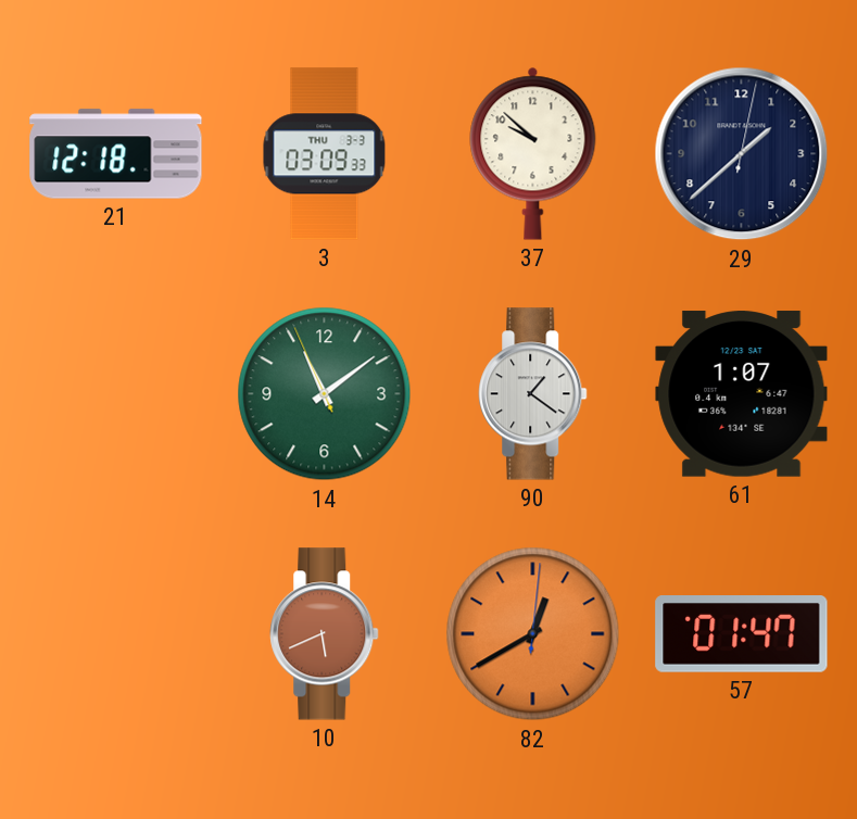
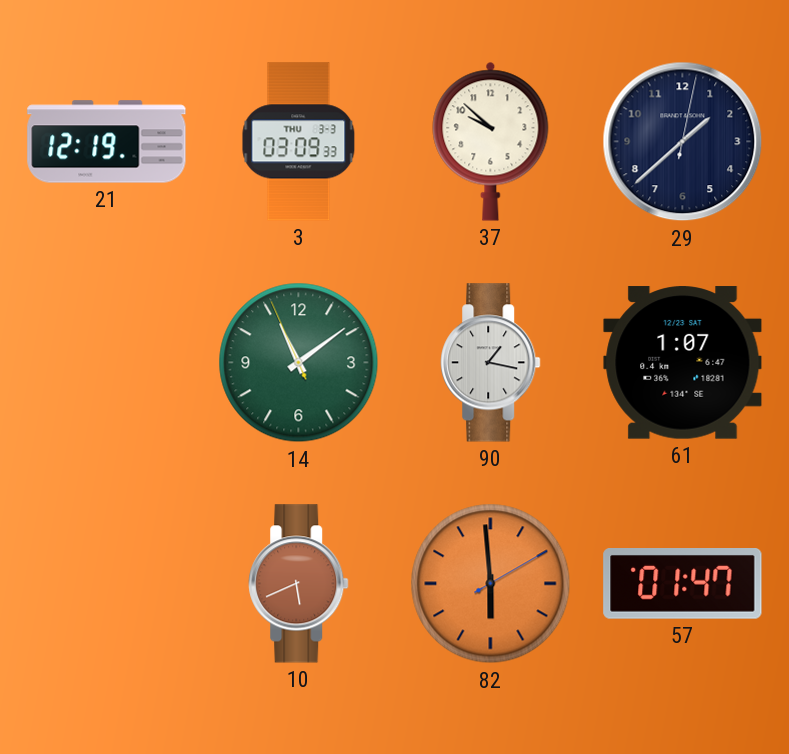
21: 12:18 -> 12:19 (107, 142)
90: 1:21 -> 1:17 (491, 363)
82: 12:40 -> 5:59 (491, 584)
